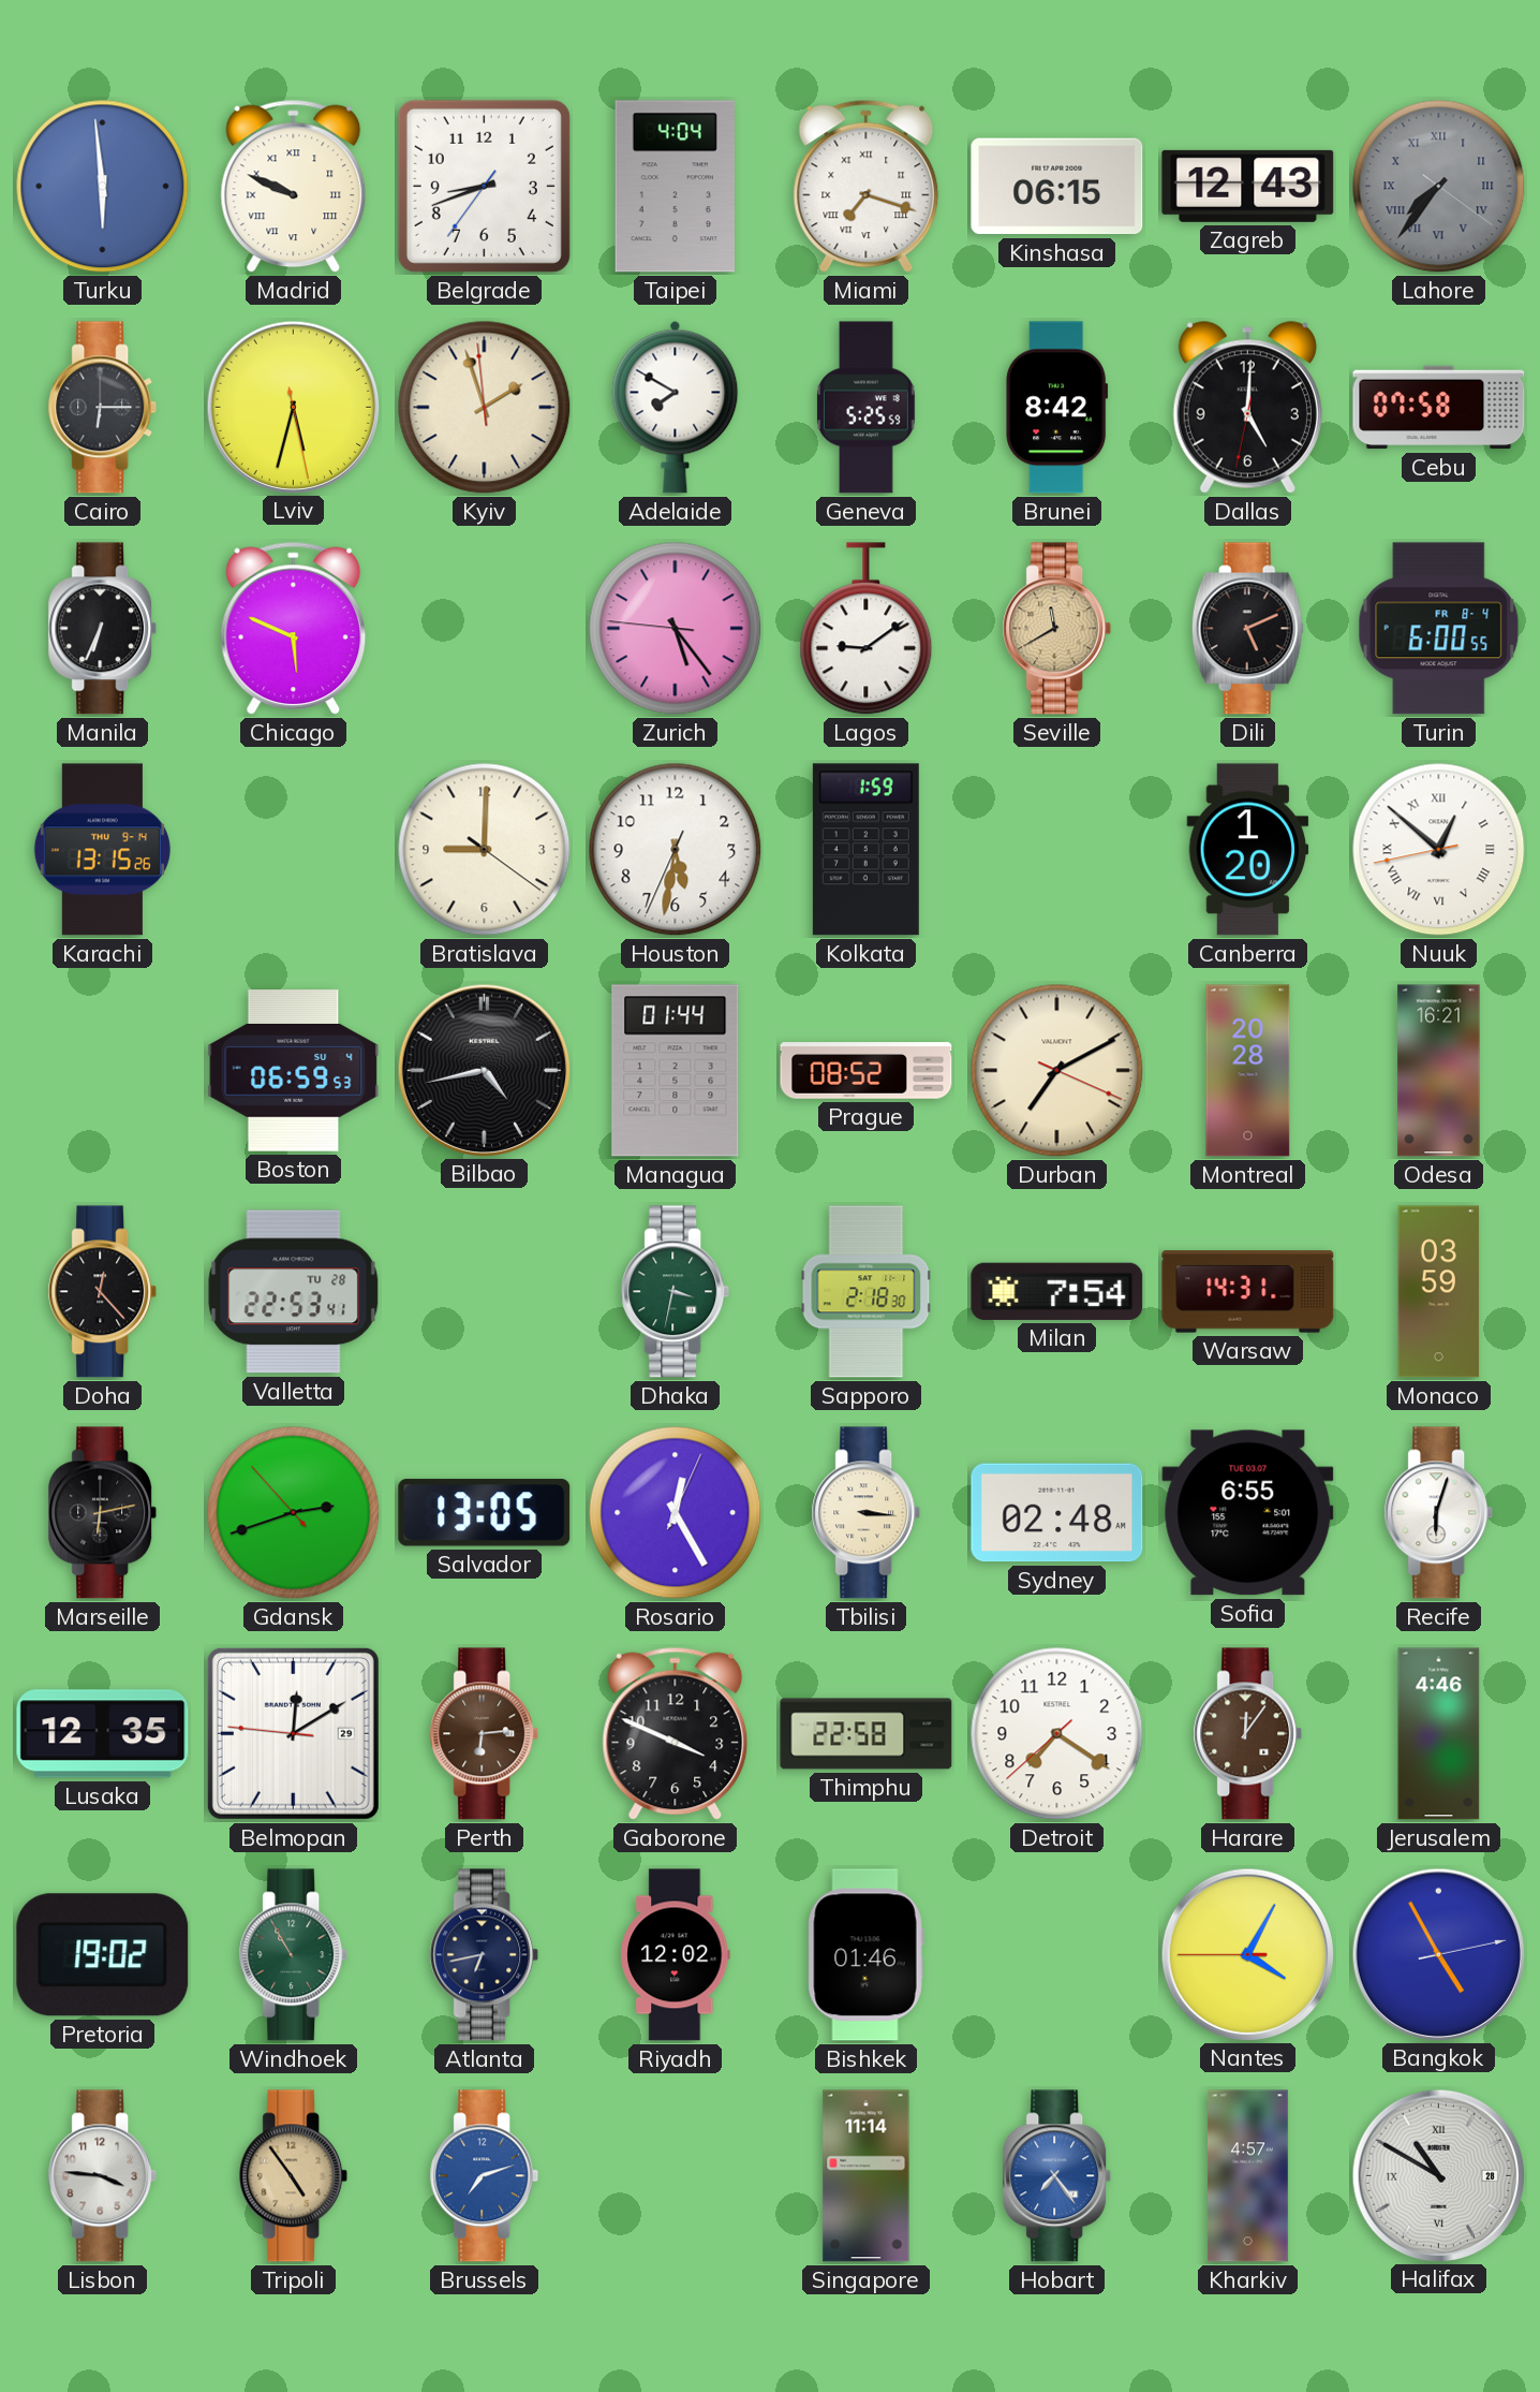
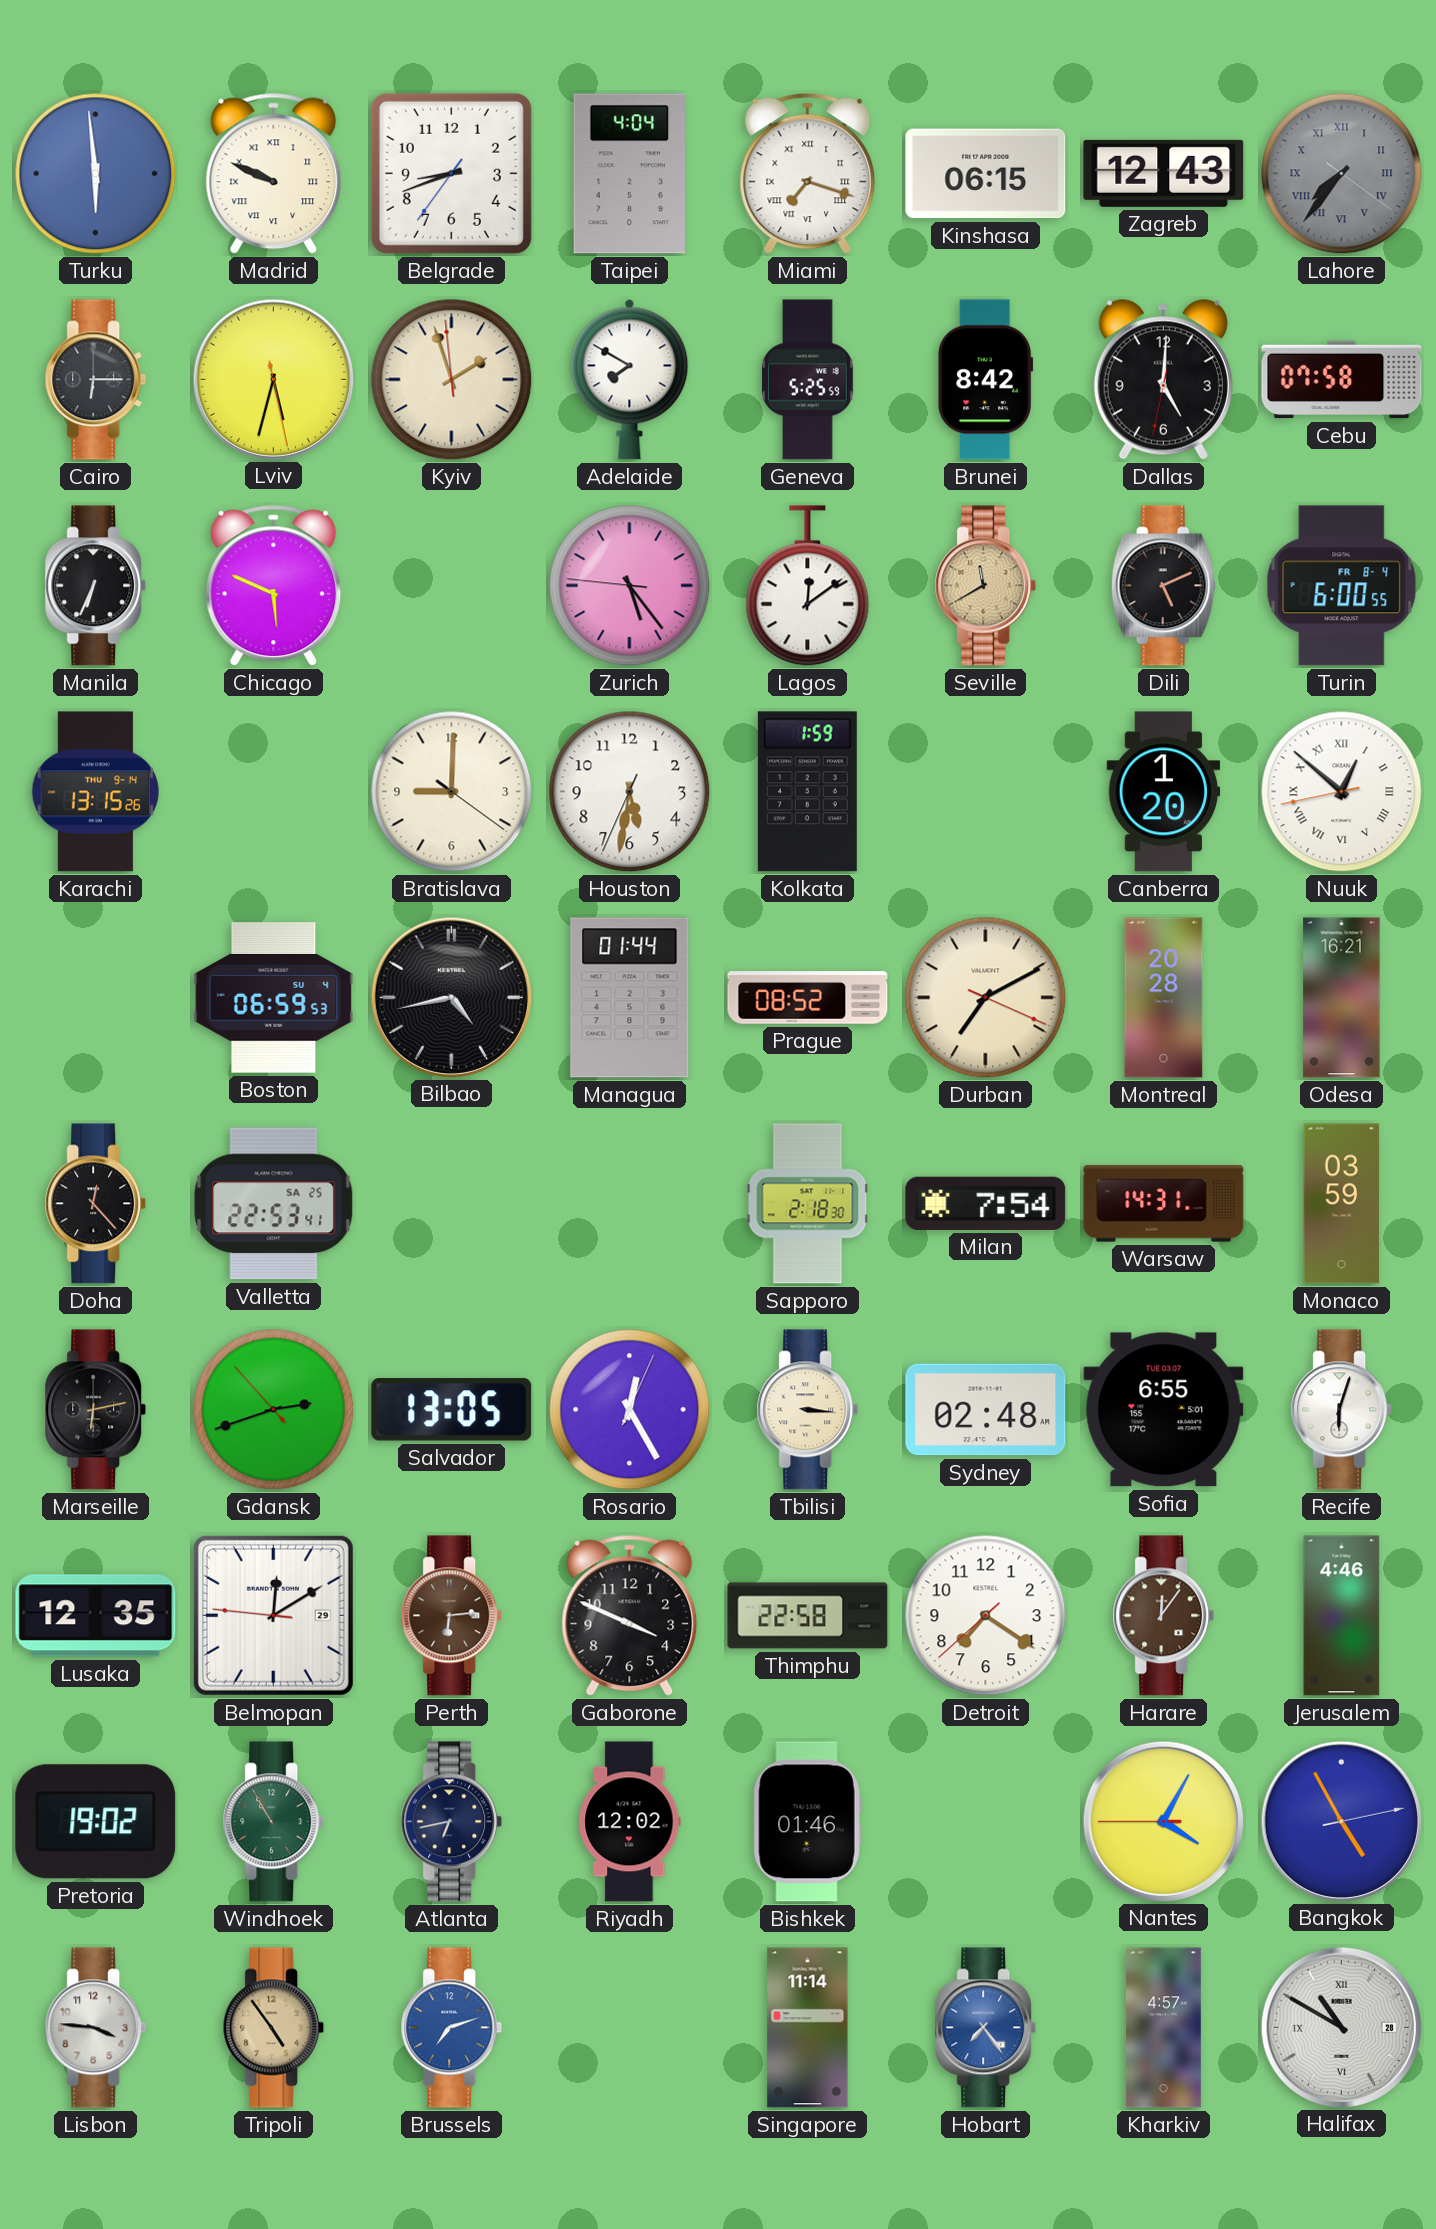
Lagos: 9:09 -> 12:09 (808, 586)
Valletta date: TU 28 -> SA 25 (274, 1204)
Dhaka: 3:32 -> none (676, 1292)
